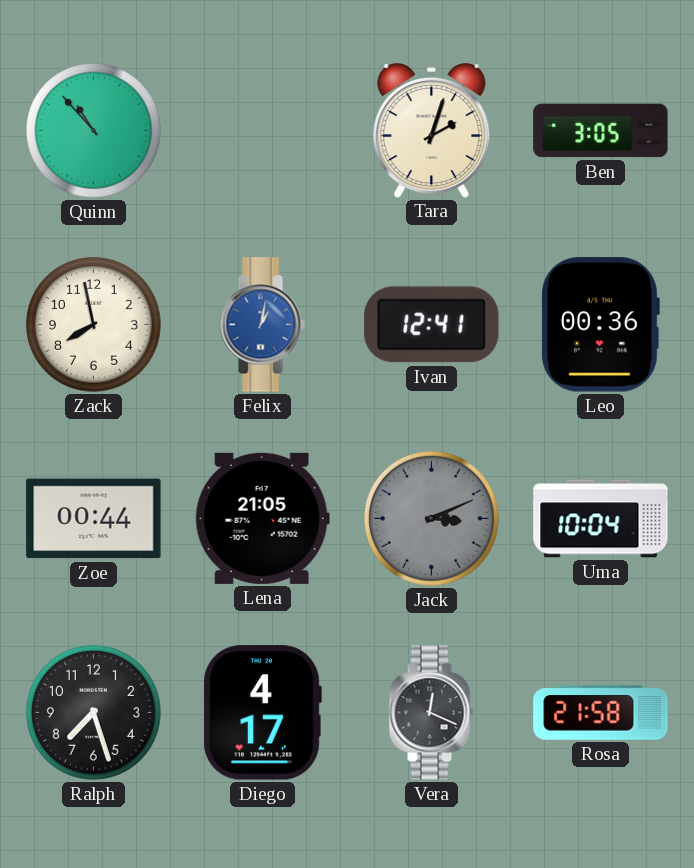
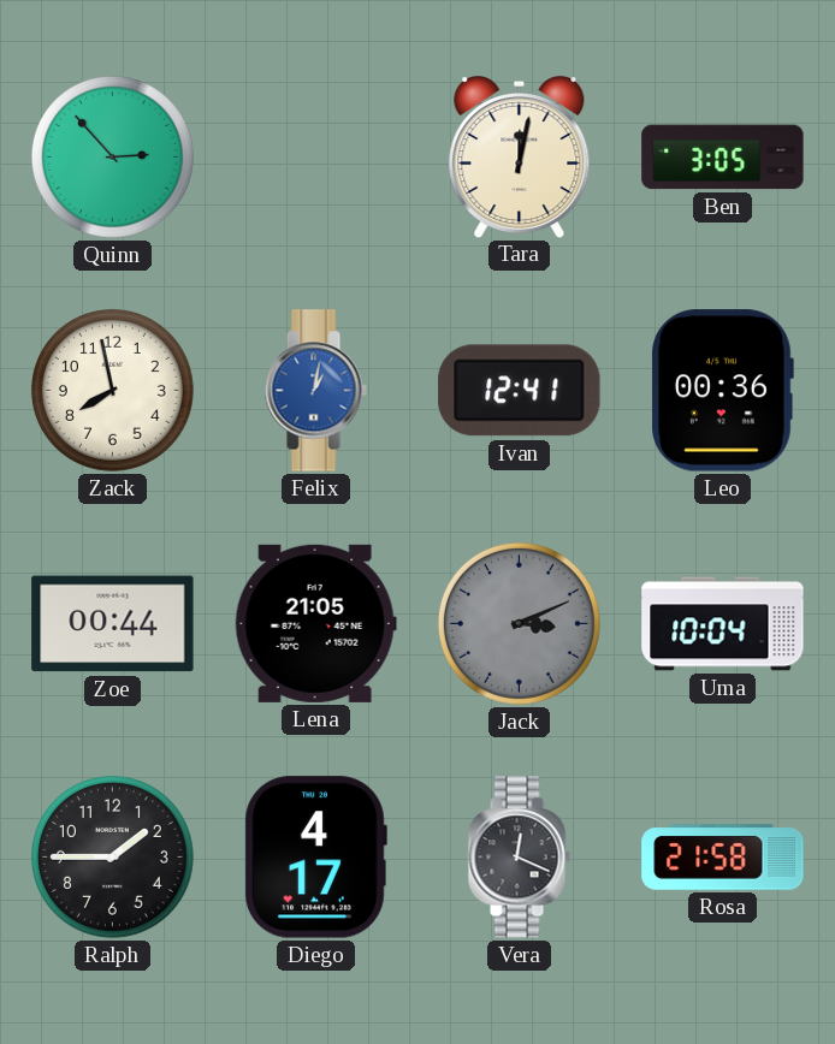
Quinn: 10:53 -> 2:53 (112, 156)
Tara: 2:03 -> 12:02 (520, 158)
Ralph: 7:27 -> 1:45 (112, 856)
